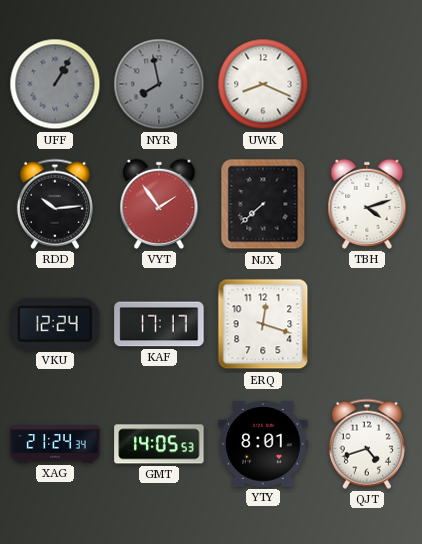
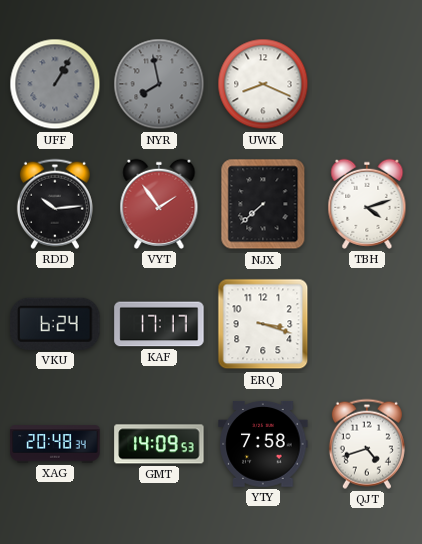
VKU: 12:24 -> 6:24 (55, 324)
ERQ: 12:18 -> 3:18 (263, 324)
XAG: 21:24 -> 20:48 (55, 444)
GMT: 14:05 -> 14:09 (159, 444)
YTY: 8:01 -> 7:58 (263, 444)
